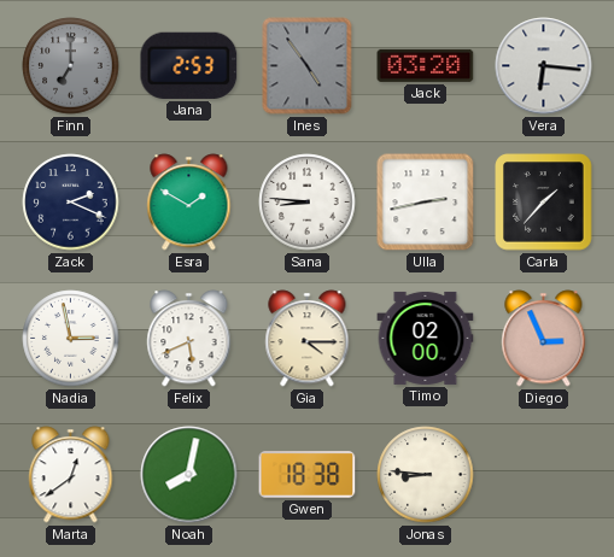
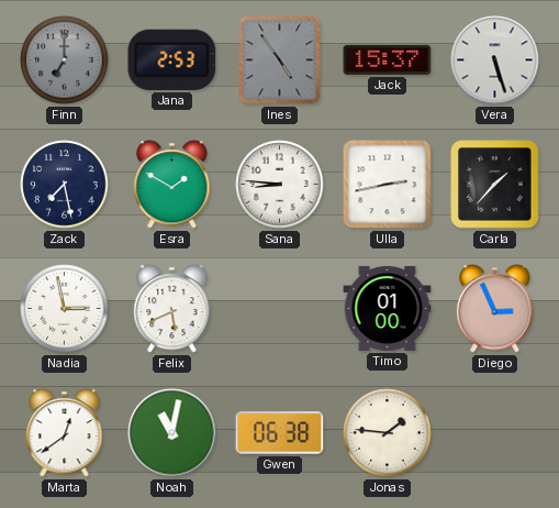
Jack: 03:20 -> 15:37 (388, 59)
Vera: 6:16 -> 5:27 (495, 60)
Zack: 2:19 -> 7:28 (65, 185)
Gia: 4:15 -> none (308, 339)
Timo: 02:00 -> 01:00 (388, 308)
Noah: 8:02 -> 11:02 (172, 433)
Gwen: 18:38 -> 06:38 (280, 433)
Jonas: 8:46 -> 1:46 (388, 433)
